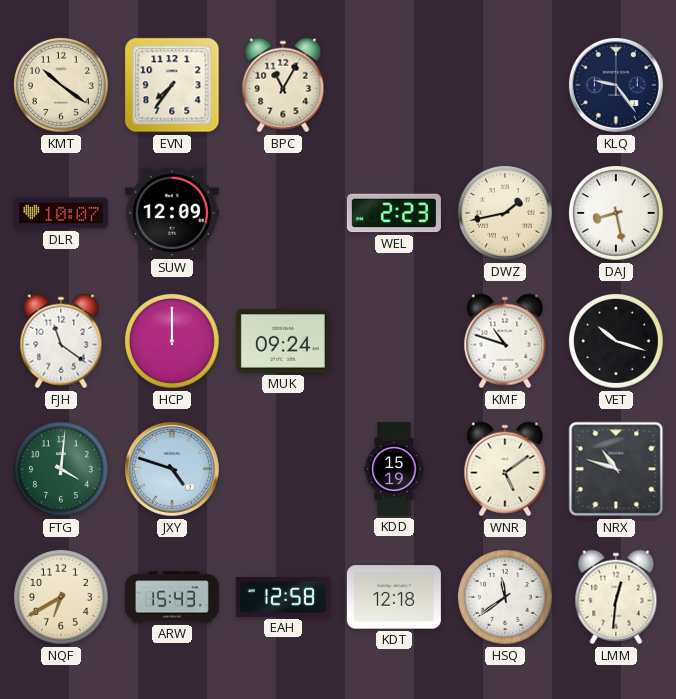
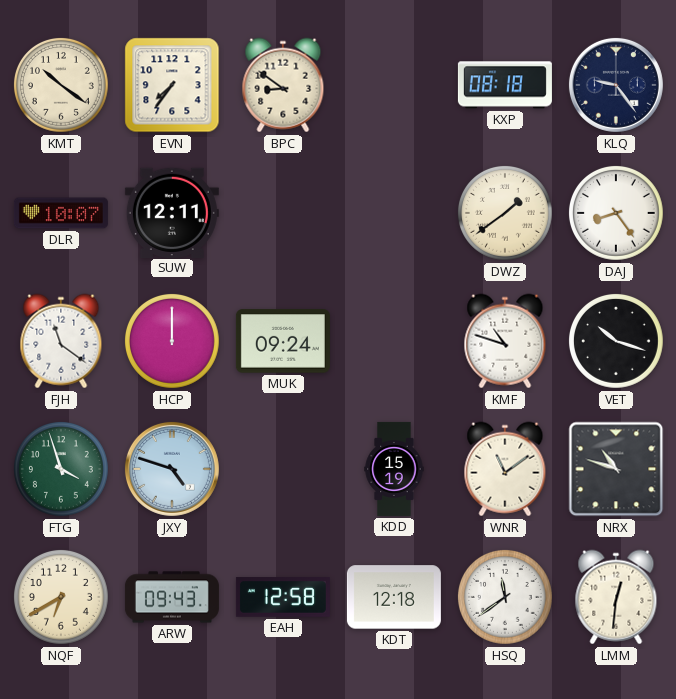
BPC: 11:05 -> 8:51 (283, 85)
KXP: none -> 08:18 (505, 85)
SUW: 12:09 -> 12:11 (172, 212)
WEL: 2:23 -> none (394, 213)
DWZ: 1:43 -> 1:39 (505, 213)
DAJ: 8:28 -> 8:24 (616, 213)
FTG: 4:01 -> 3:57 (61, 469)
WNR: 5:09 -> 11:09 (505, 469)
ARW: 15:43 -> 09:43 (172, 597)
